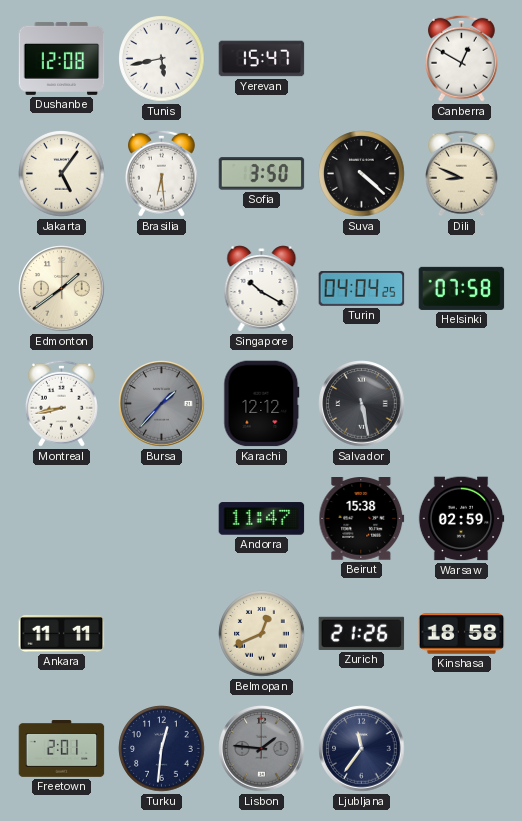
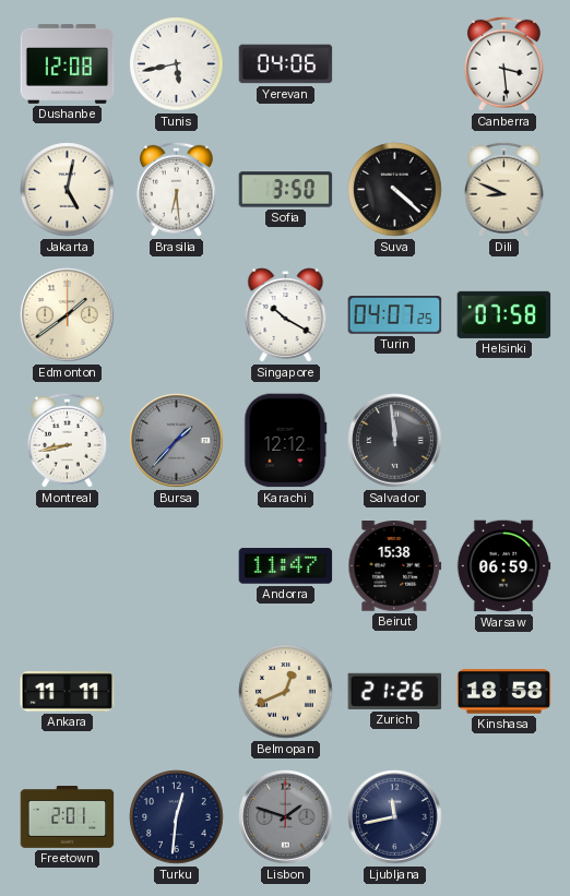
Yerevan: 15:47 -> 04:06 (286, 64)
Canberra: 12:50 -> 3:29 (503, 63)
Jakarta: 5:06 -> 5:02 (68, 190)
Turin: 04:04 -> 04:07 (395, 315)
Salvador: 5:28 -> 11:59 (395, 441)
Warsaw: 02:59 -> 06:59 (503, 566)
Lisbon: 1:46 -> 1:48 (286, 817)
Ljubljana: 11:36 -> 11:43 (395, 817)
